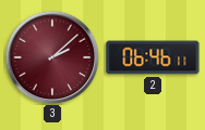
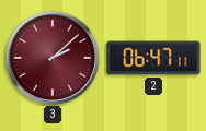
2: 06:46 -> 06:47 (153, 58)
